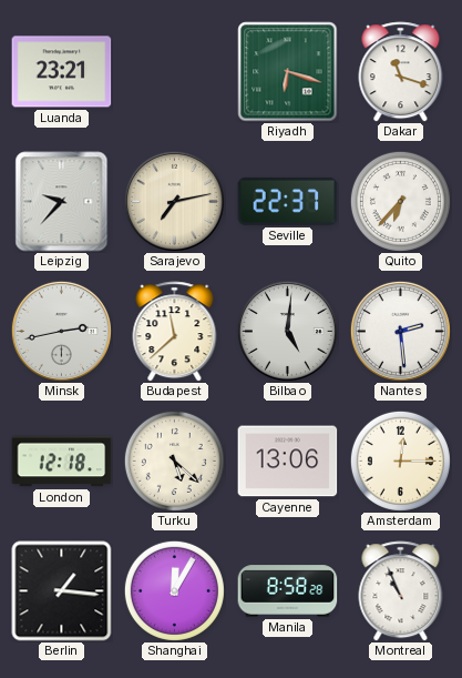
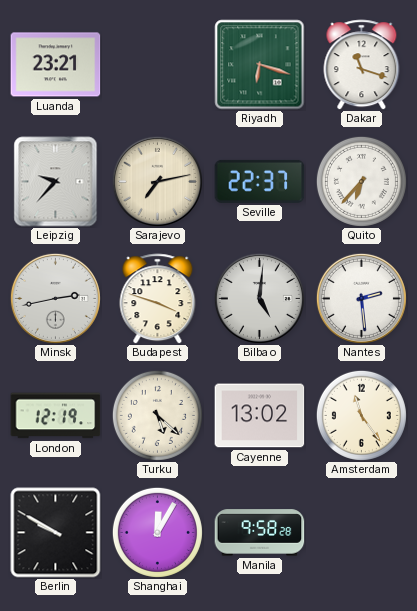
Budapest: 11:38 -> 3:48 (158, 299)
London: 12:18 -> 12:19 (56, 416)
Cayenne: 13:06 -> 13:02 (260, 416)
Amsterdam: 12:15 -> 11:24 (361, 415)
Berlin: 1:16 -> 9:50 (56, 533)
Manila: 8:58 -> 9:58 (260, 533)
Montreal: 10:56 -> none (401, 591)
